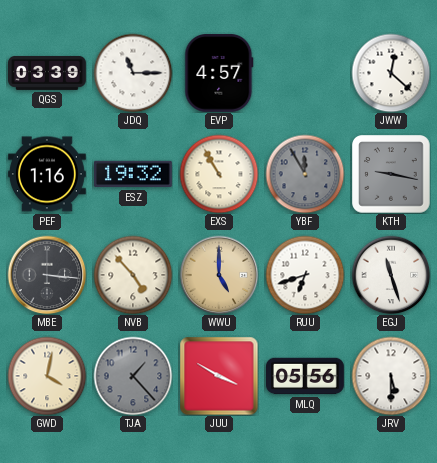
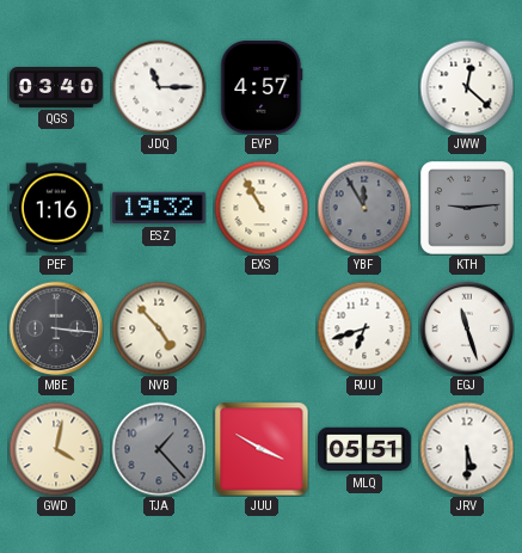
QGS: 03:39 -> 03:40 (57, 87)
KTH: 9:17 -> 9:14 (467, 208)
WWU: 5:00 -> none (219, 275)
MLQ: 05:56 -> 05:51 (366, 449)
